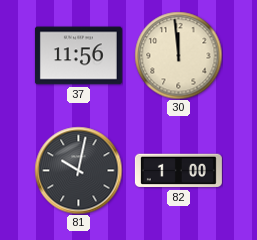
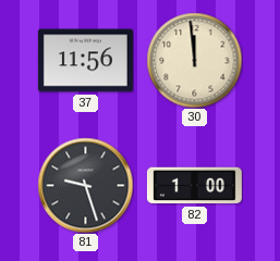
81: 10:02 -> 9:27 (85, 185)
